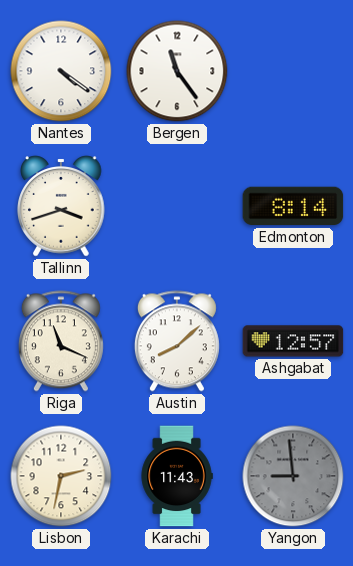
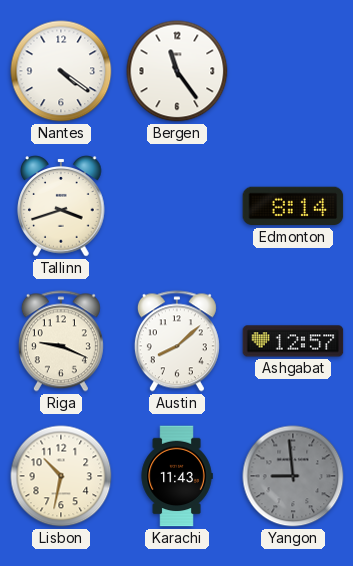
Riga: 11:19 -> 9:19 (61, 341)
Lisbon: 2:32 -> 10:32 (61, 476)
